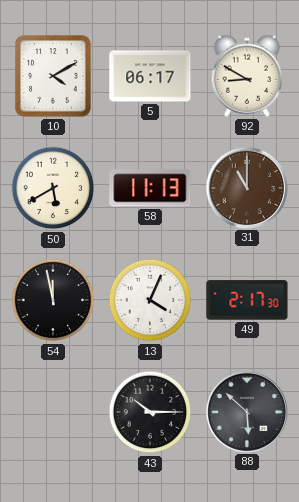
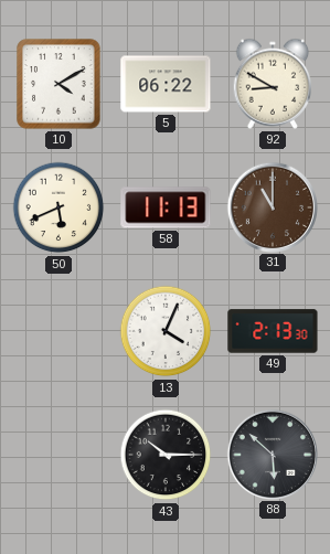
5: 06:17 -> 06:22 (166, 84)
50: 5:40 -> 5:41 (58, 207)
54: 11:58 -> none (53, 300)
49: 2:17 -> 2:13 (273, 331)
